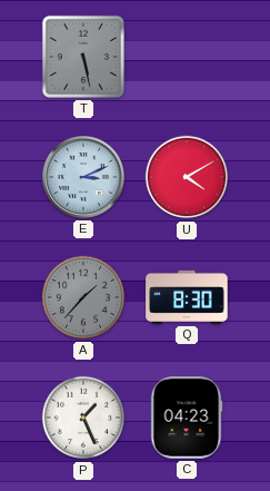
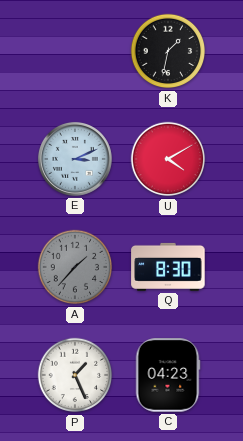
T: 5:28 -> none (83, 57)
K: none -> 1:32 (168, 51)
